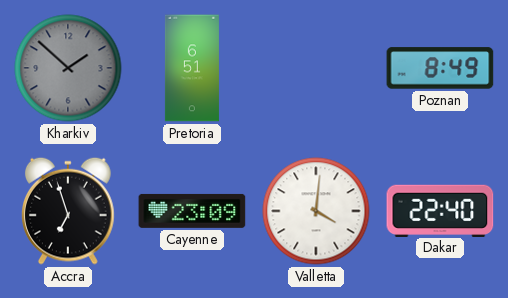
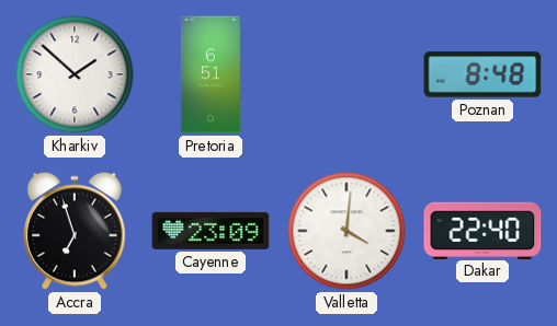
Kharkiv dial: grey -> white (75, 74)
Poznan: 8:49 -> 8:48 (482, 74)
